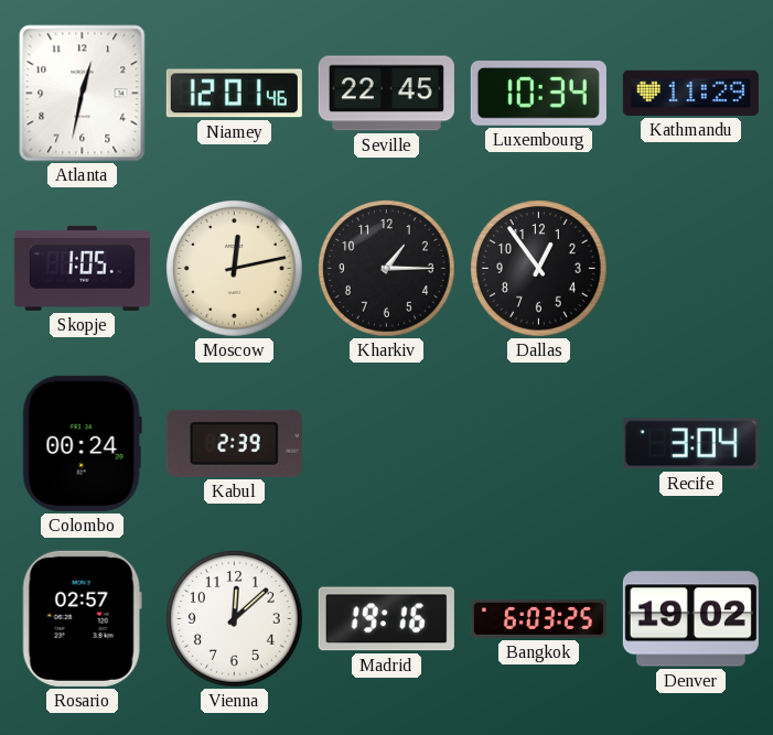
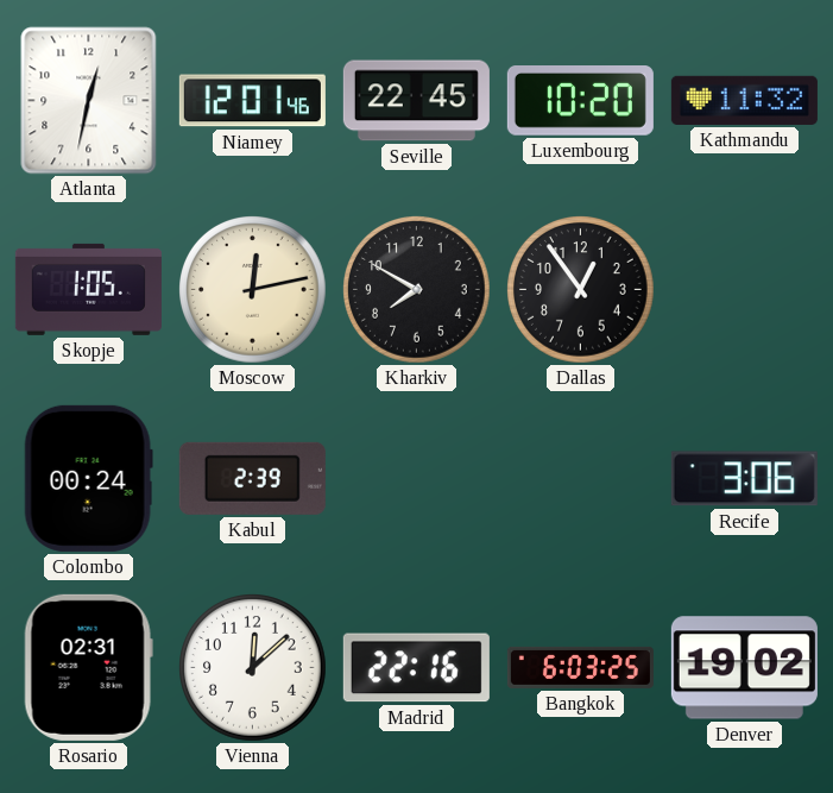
Luxembourg: 10:34 -> 10:20 (580, 101)
Kathmandu: 11:29 -> 11:32 (744, 100)
Kharkiv: 1:15 -> 7:50 (417, 290)
Recife: 3:04 -> 3:06 (744, 479)
Rosario: 02:57 -> 02:31 (88, 667)
Madrid: 19:16 -> 22:16 (416, 668)
